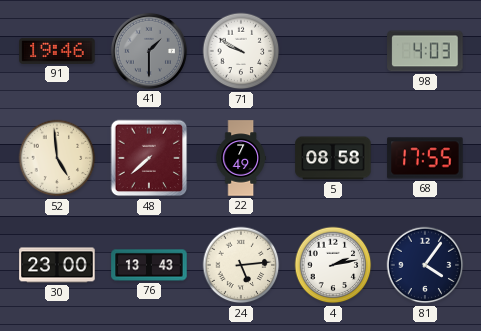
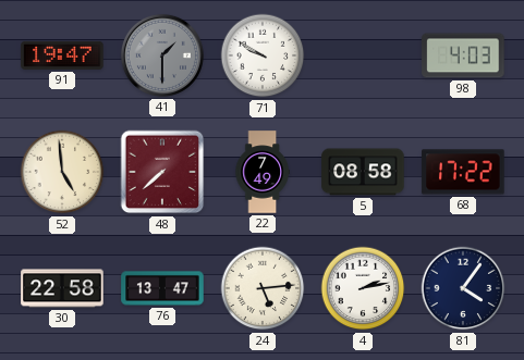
91: 19:46 -> 19:47 (62, 55)
68: 17:55 -> 17:22 (463, 172)
30: 23:00 -> 22:58 (62, 288)
76: 13:43 -> 13:47 (162, 288)
